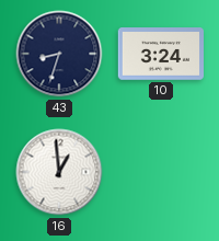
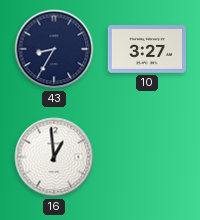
43: 8:33 -> 8:35 (54, 49)
10: 3:24 -> 3:27 (146, 49)
